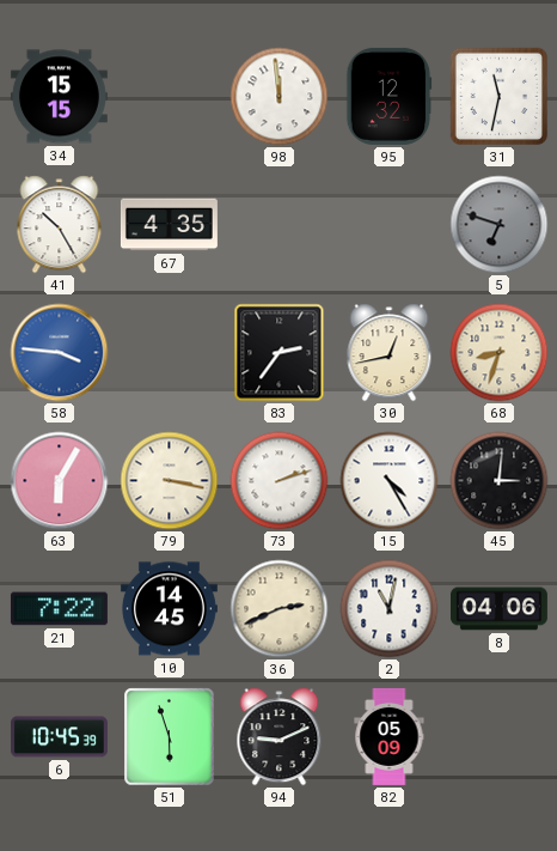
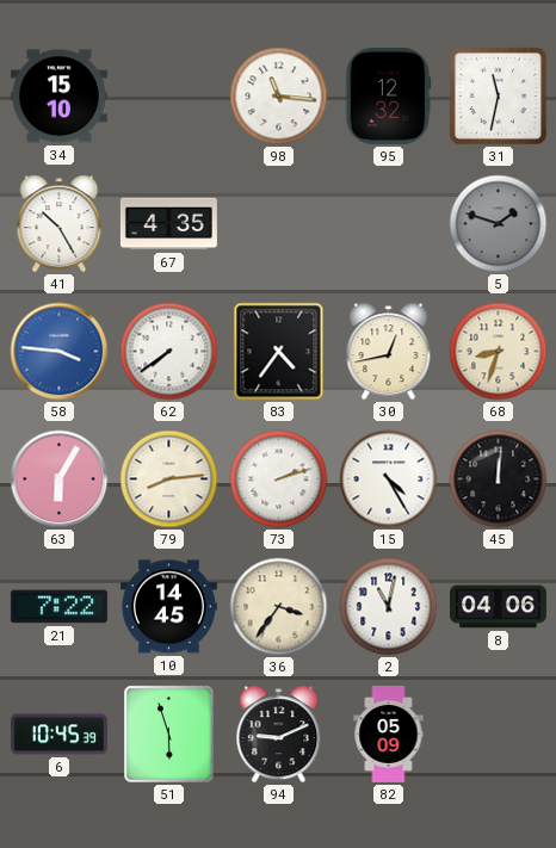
34: 15:15 -> 15:10 (58, 97)
98: 11:59 -> 11:16 (279, 97)
5: 6:48 -> 1:48 (499, 224)
62: none -> 7:39 (169, 352)
83: 2:36 -> 4:36 (279, 352)
79: 3:17 -> 8:14 (169, 479)
45: 3:01 -> 12:01 (499, 479)
36: 2:41 -> 3:36 (279, 607)
